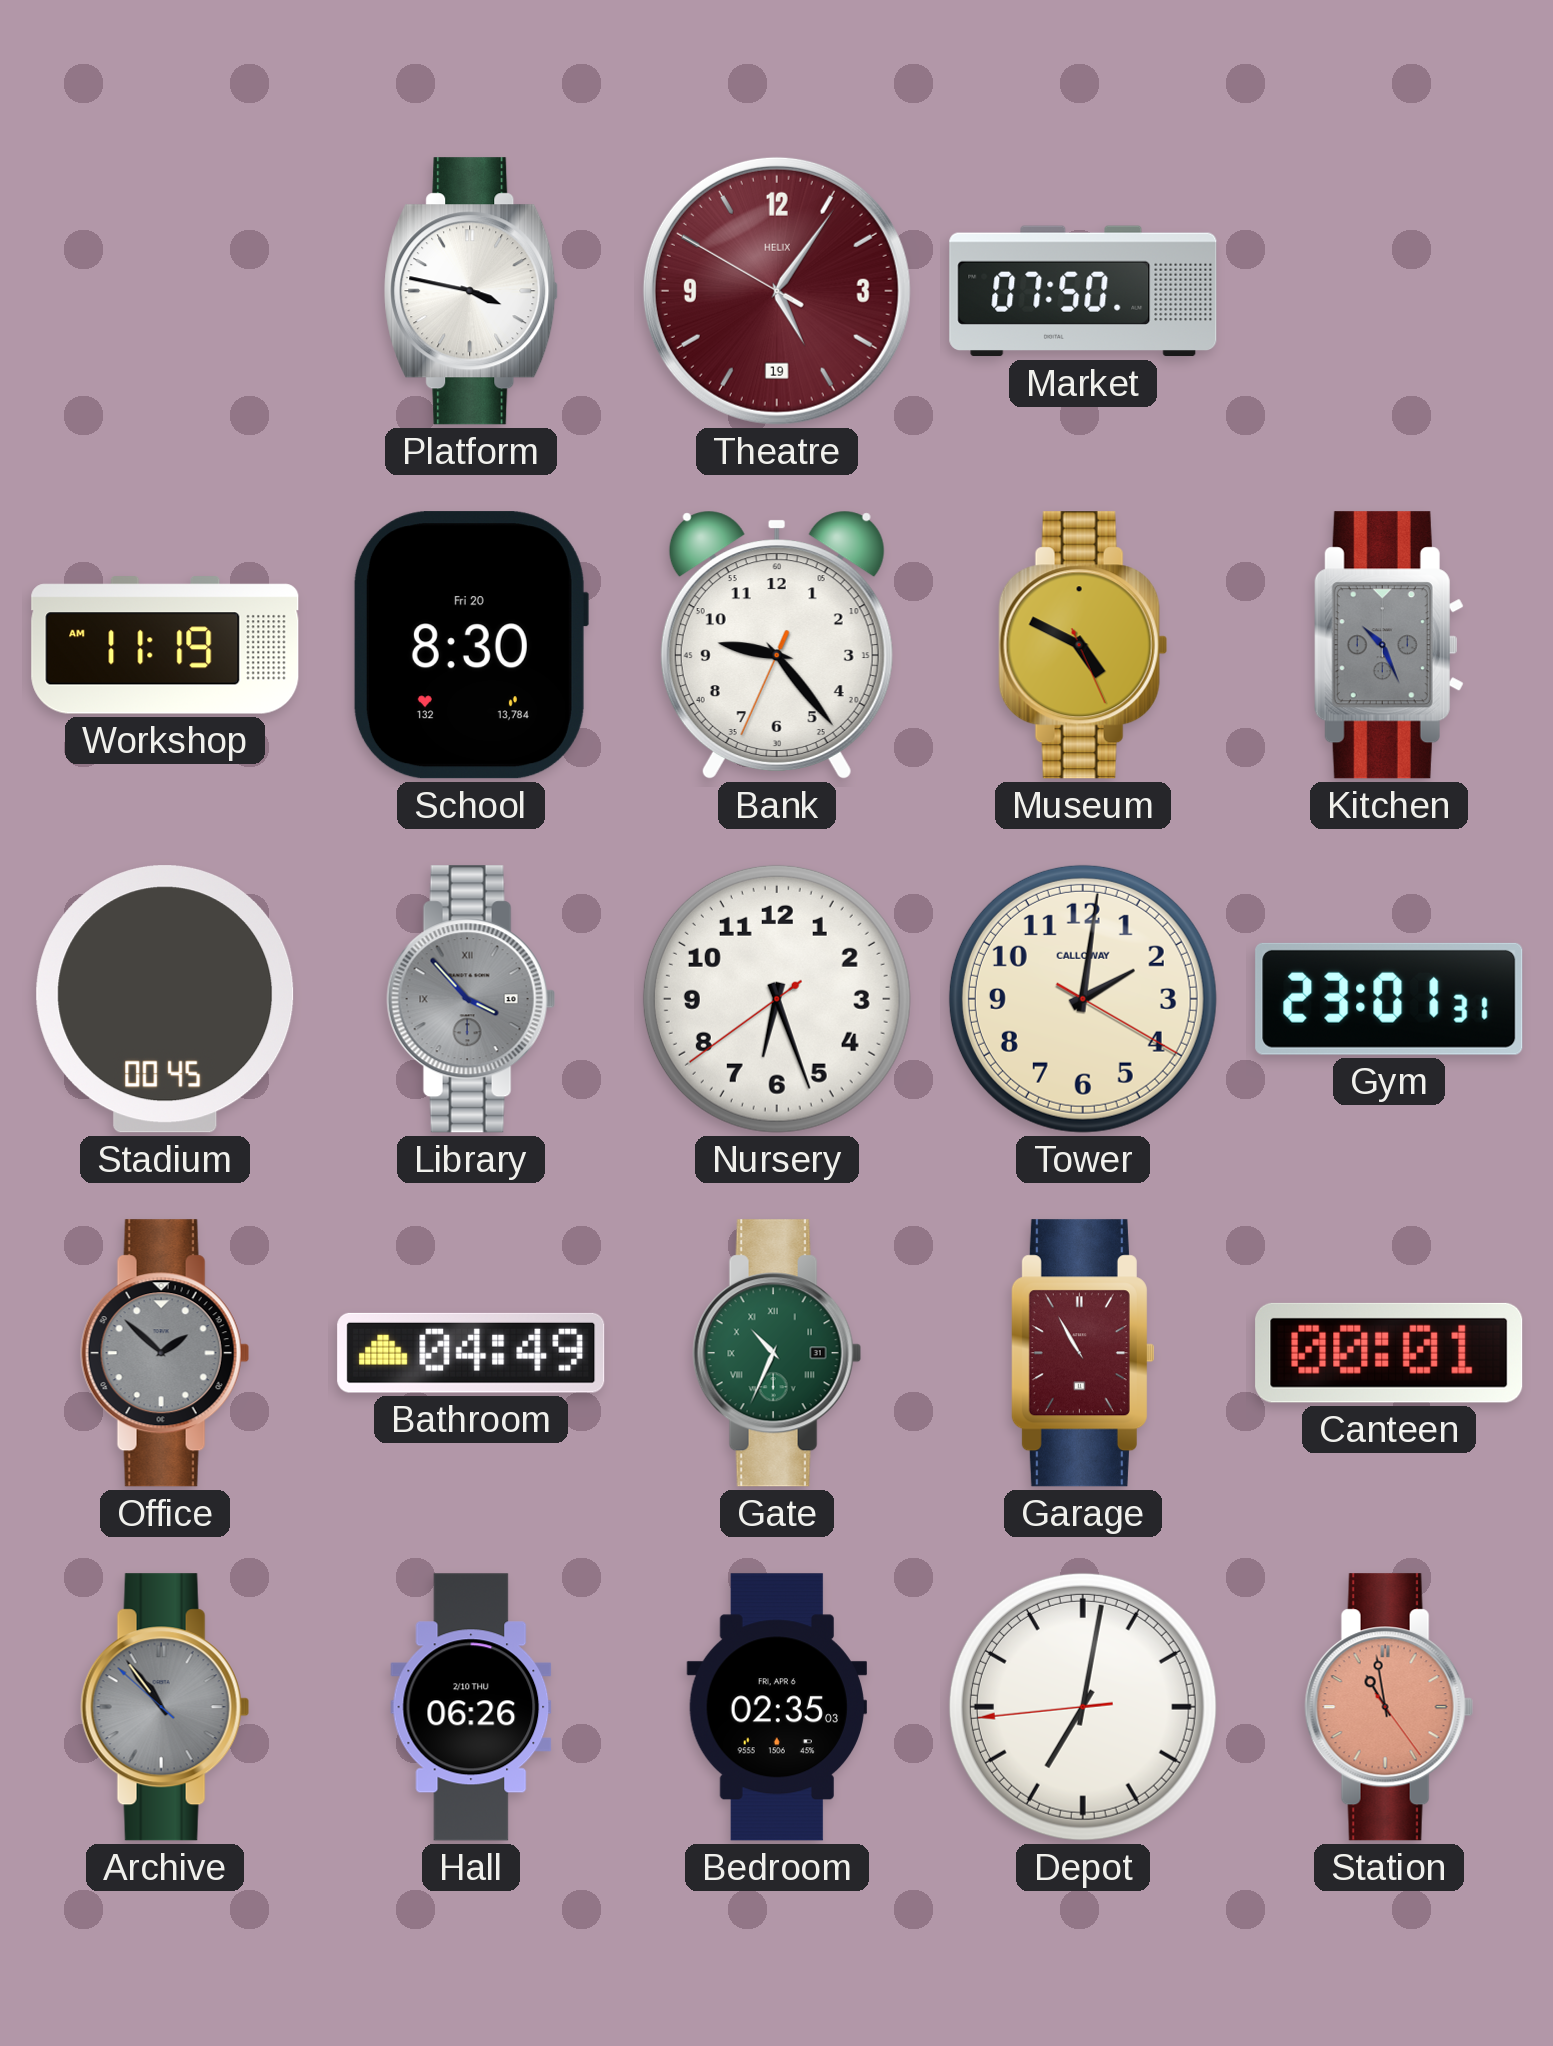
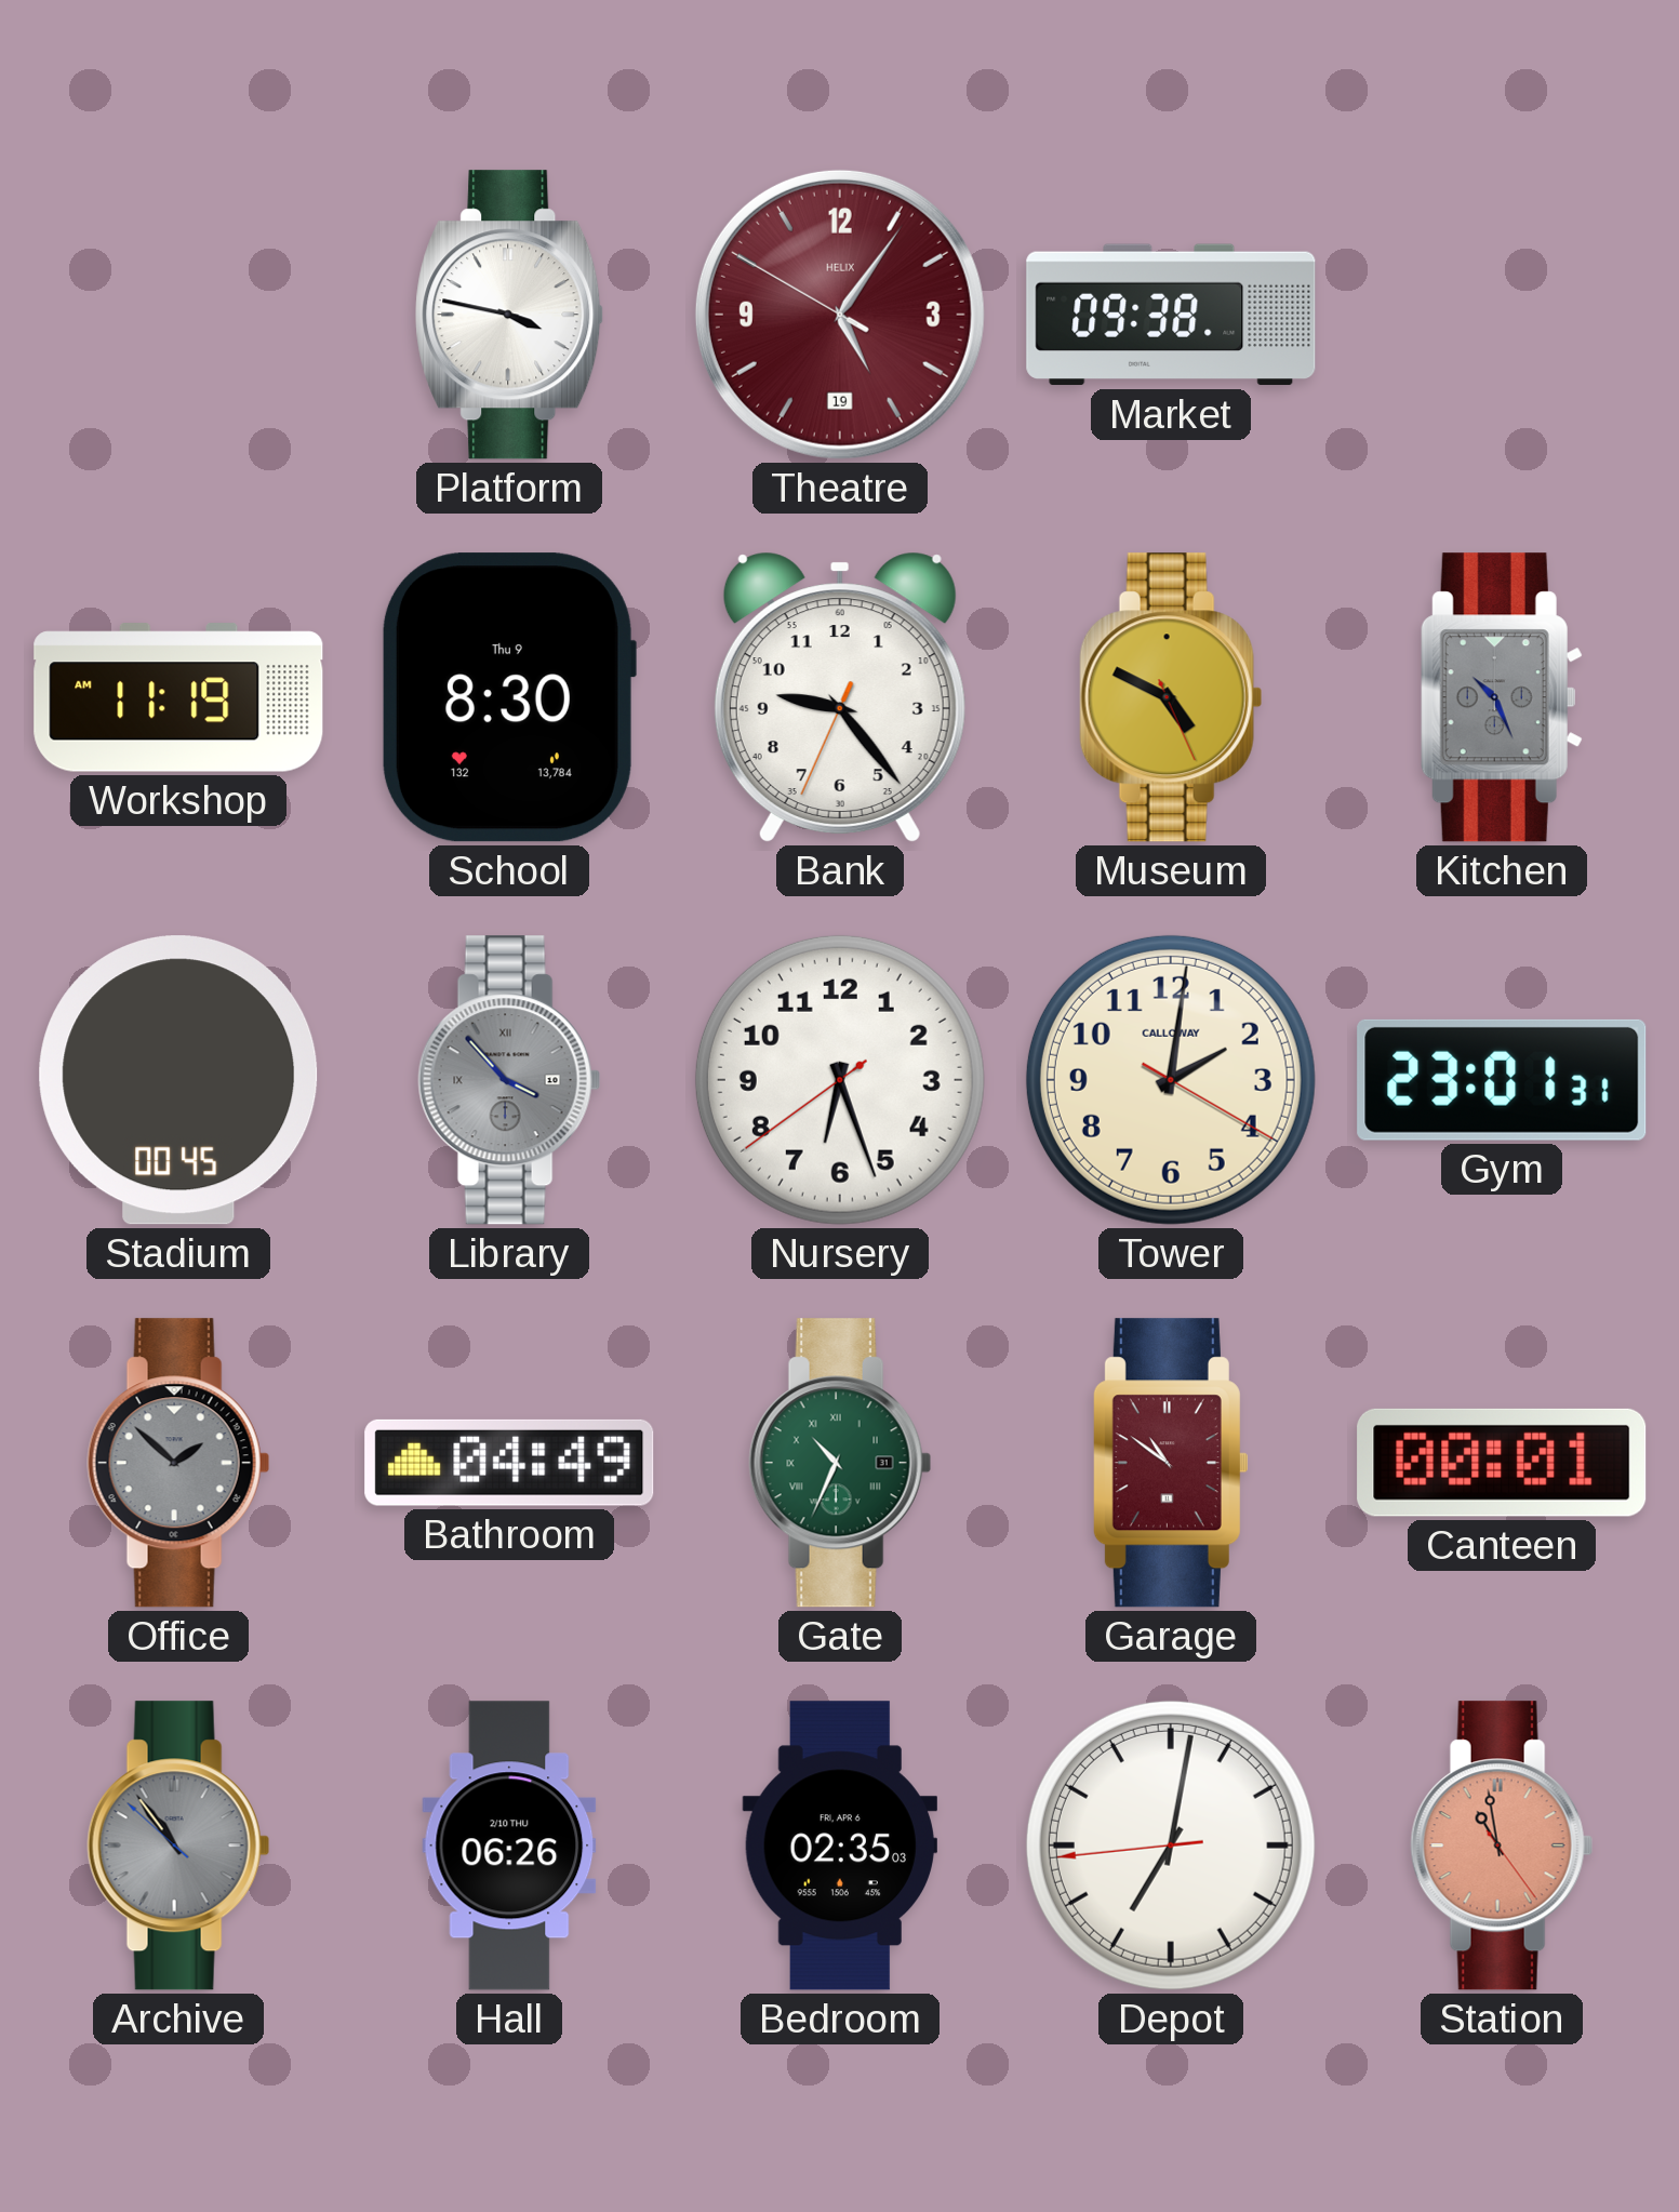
Market: 07:50 -> 09:38 (1171, 315)
School date: Fri 20 -> Thu 9 (508, 697)
Garage: 10:55 -> 10:51 (1171, 1463)
